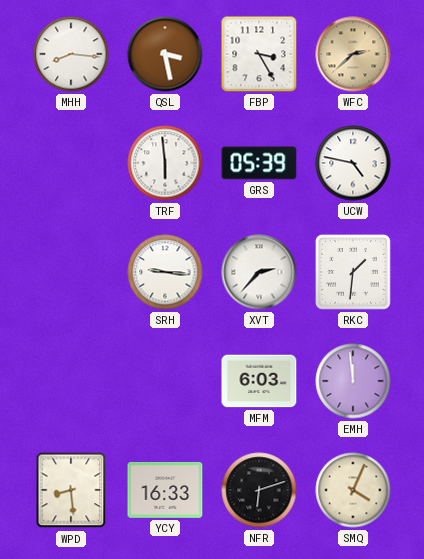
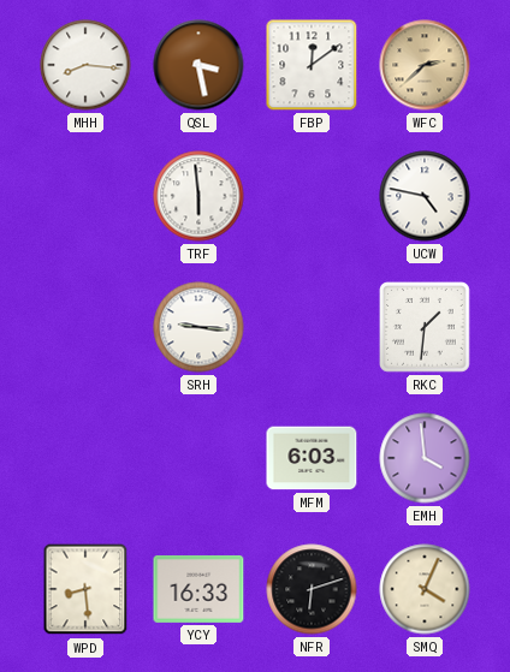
FBP: 3:25 -> 12:09 (312, 65)
GRS: 05:39 -> none (259, 163)
XVT: 2:37 -> none (259, 272)
EMH: 11:59 -> 3:59 (425, 458)
